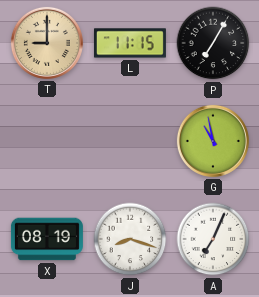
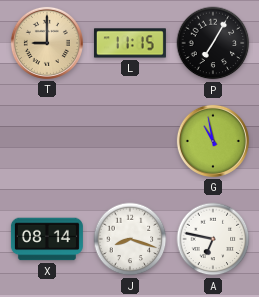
X: 08:19 -> 08:14 (47, 239)
A: 7:04 -> 6:47 (213, 239)
